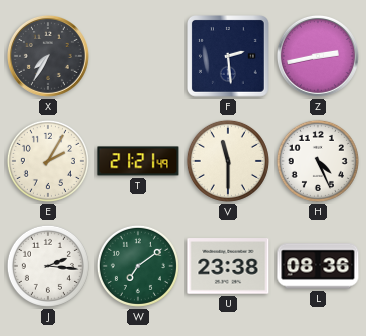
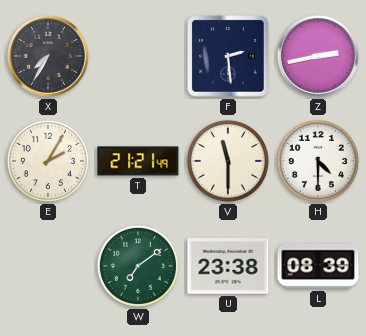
H: 4:26 -> 4:30 (318, 161)
J: 2:16 -> none (48, 266)
L: 08:36 -> 08:39 (318, 266)
